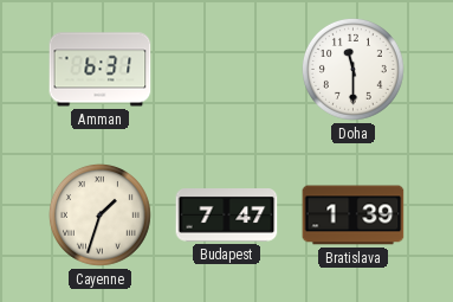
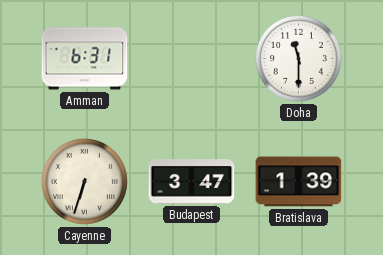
Cayenne: 1:33 -> 6:33 (84, 181)
Budapest: 7:47 -> 3:47 (192, 182)
